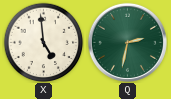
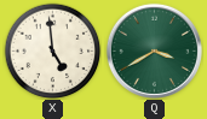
Q: 2:32 -> 3:40 (154, 50)
